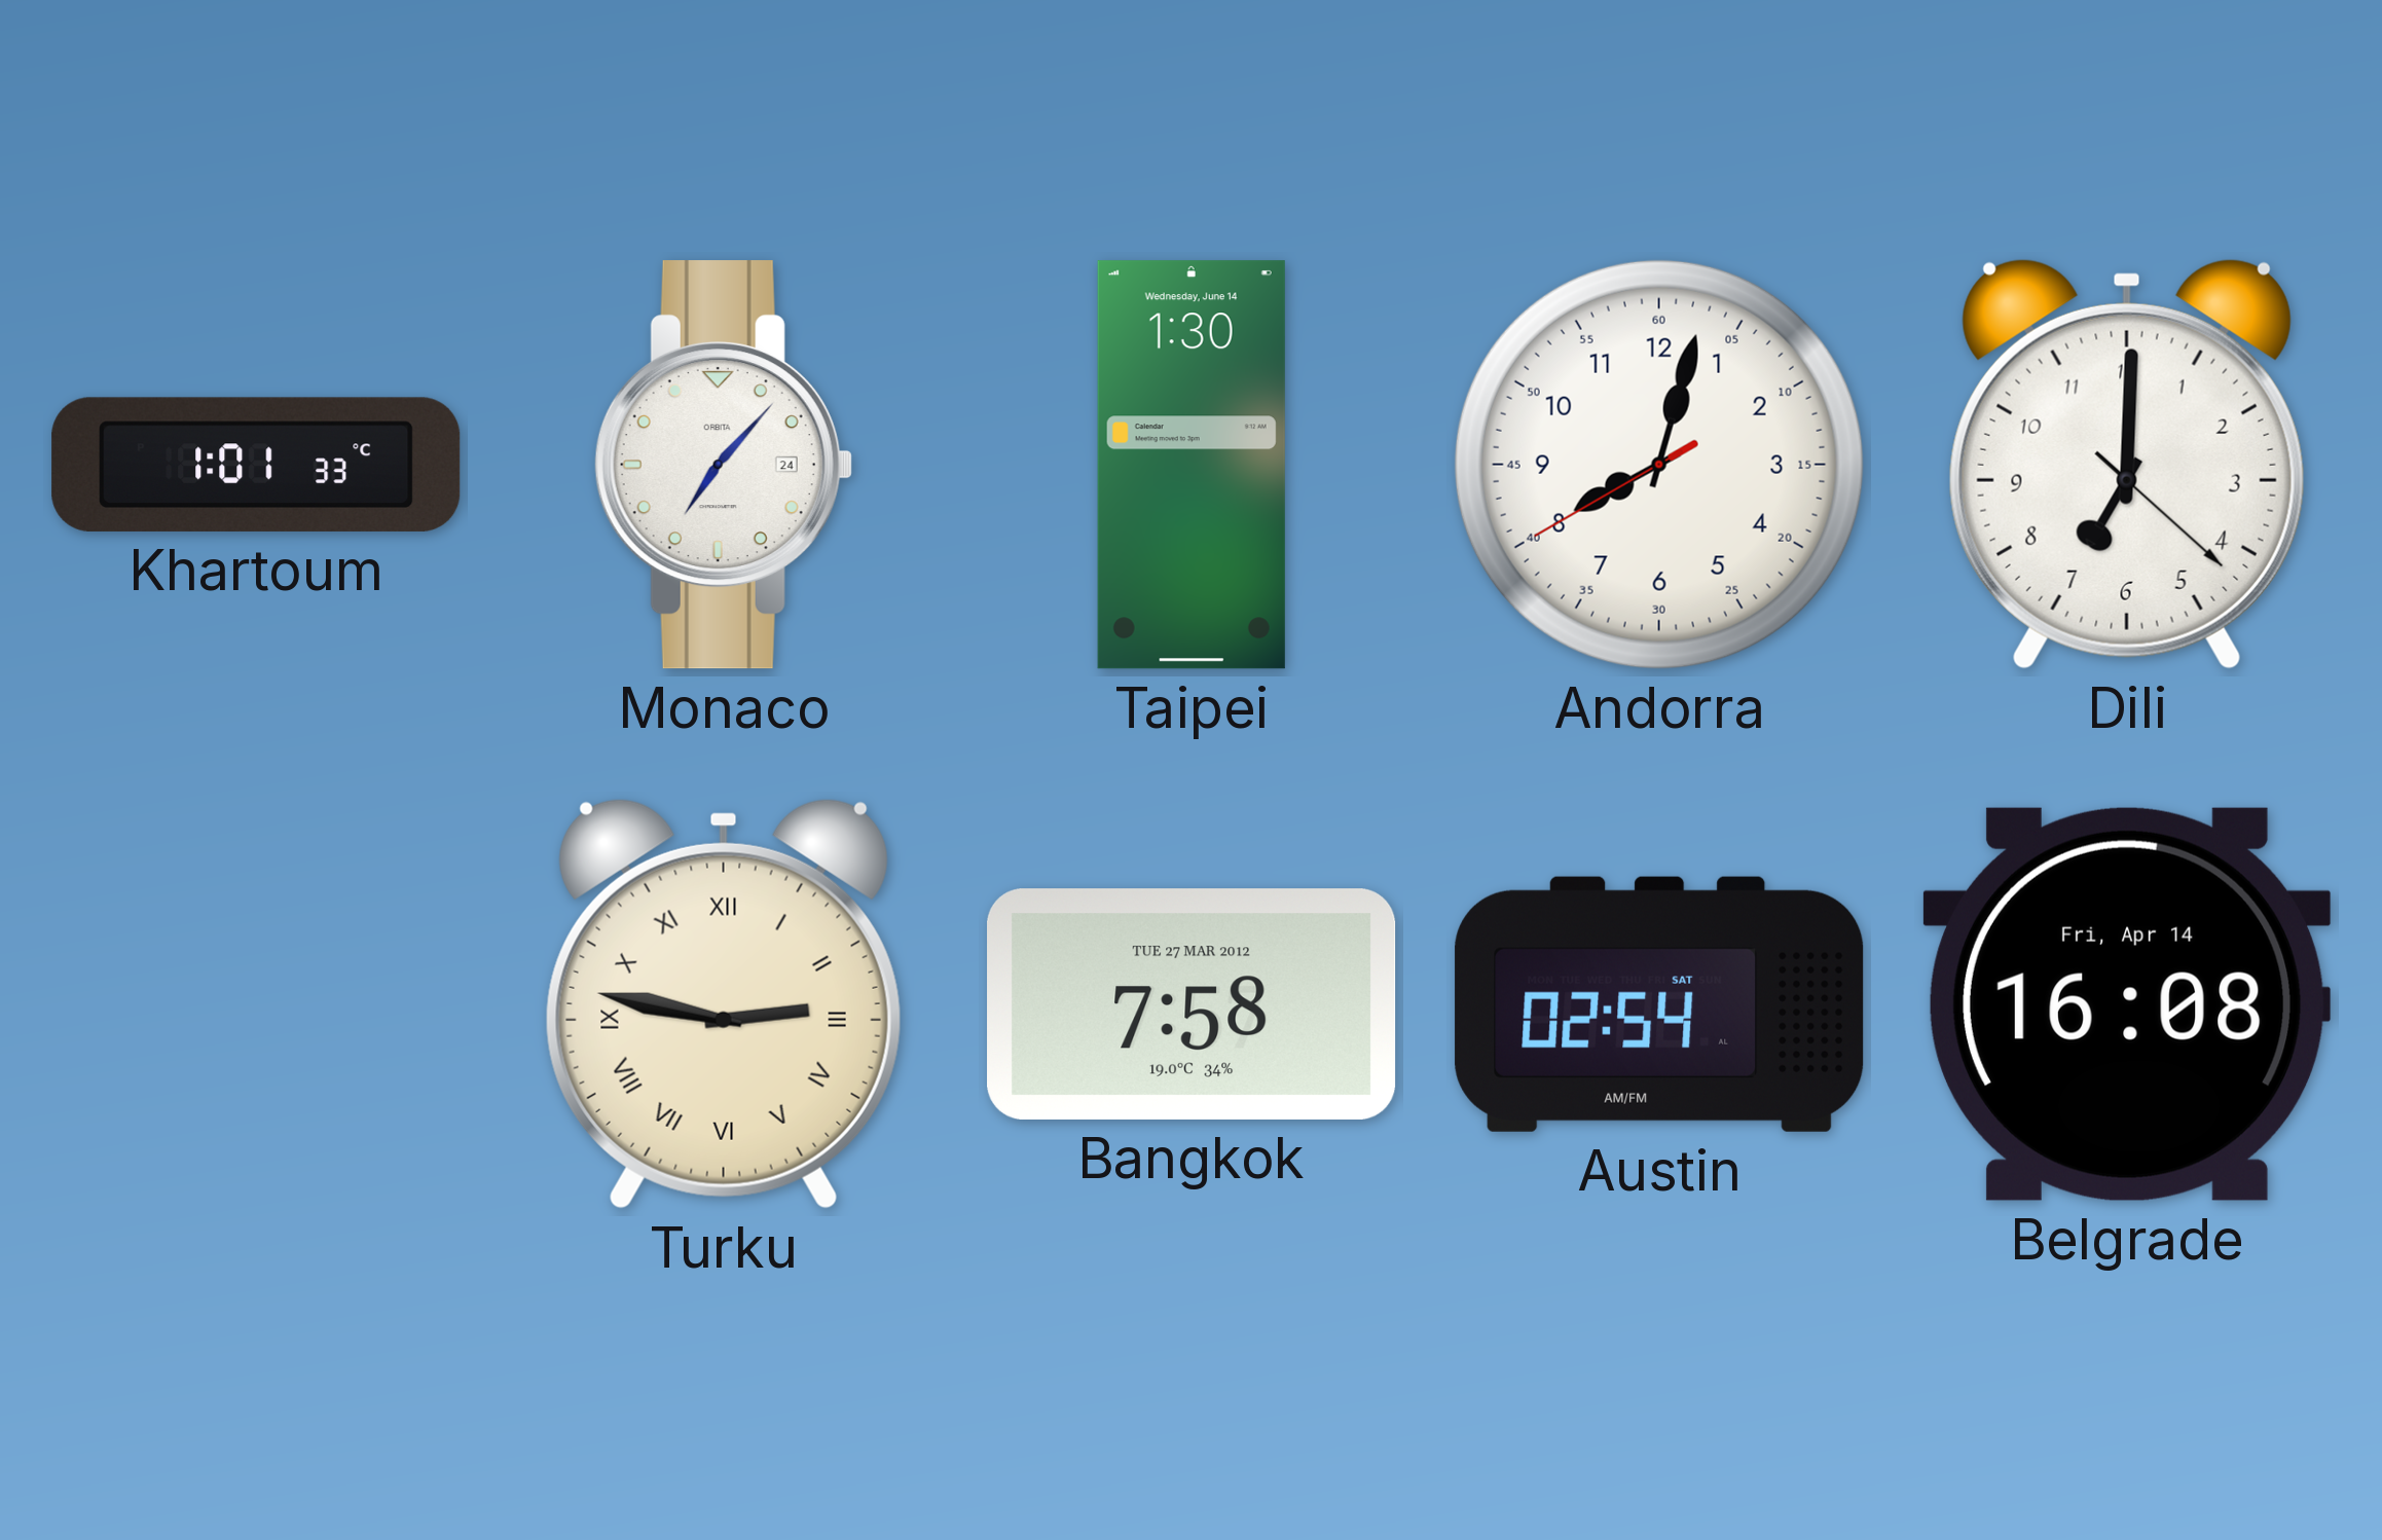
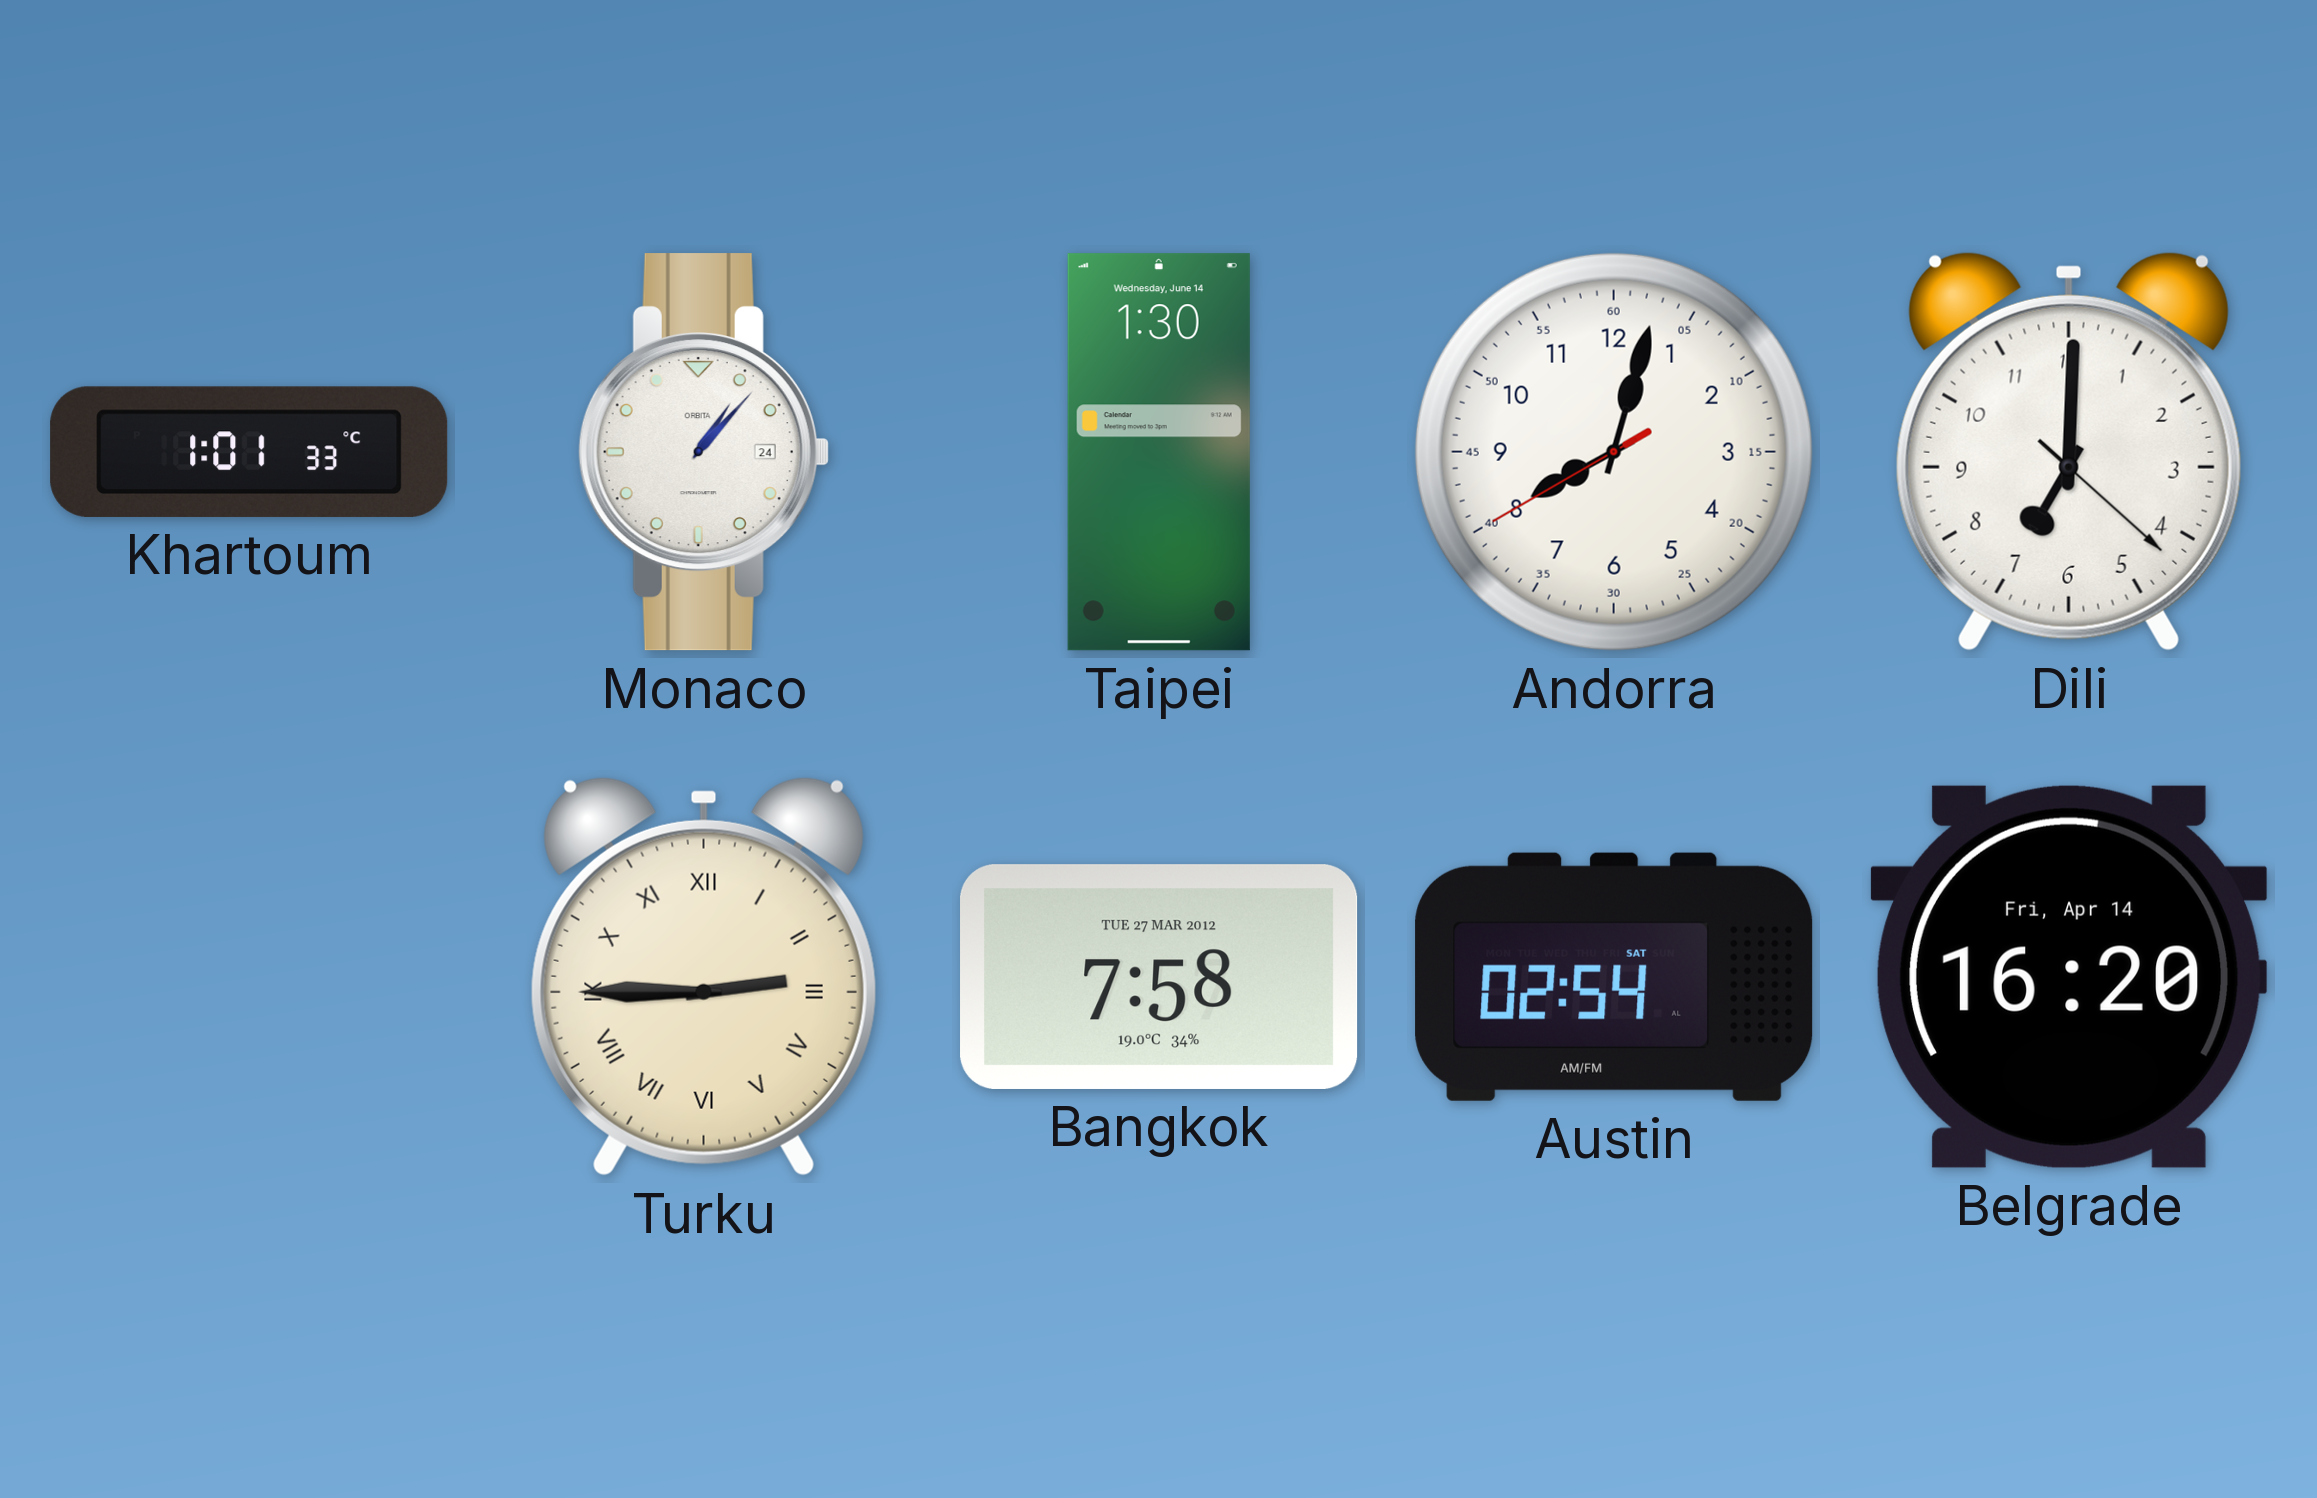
Monaco: 7:07 -> 1:07 (704, 452)
Turku: 2:47 -> 2:45 (704, 977)
Belgrade: 16:08 -> 16:20 (2069, 977)
